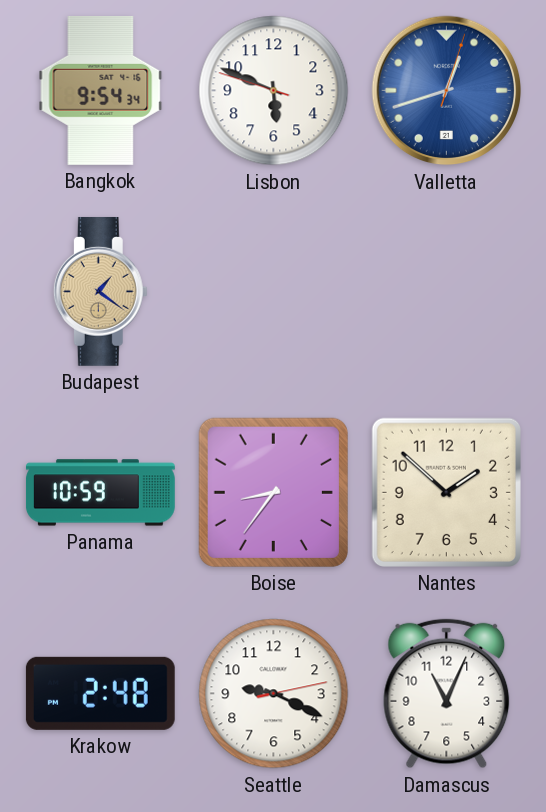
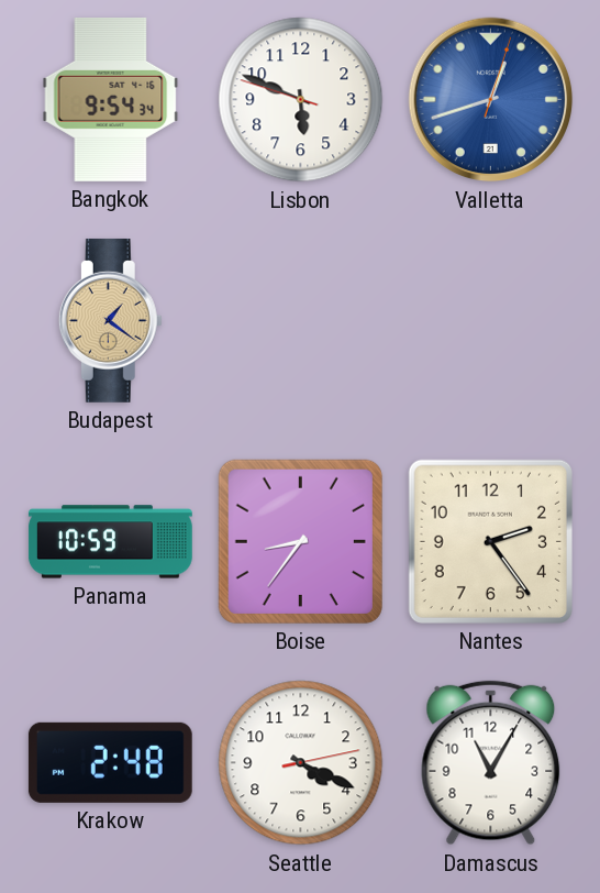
Nantes: 1:52 -> 2:24 (490, 541)
Seattle: 9:19 -> 4:19 (301, 763)
Damascus: 11:04 -> 11:05 (491, 763)
